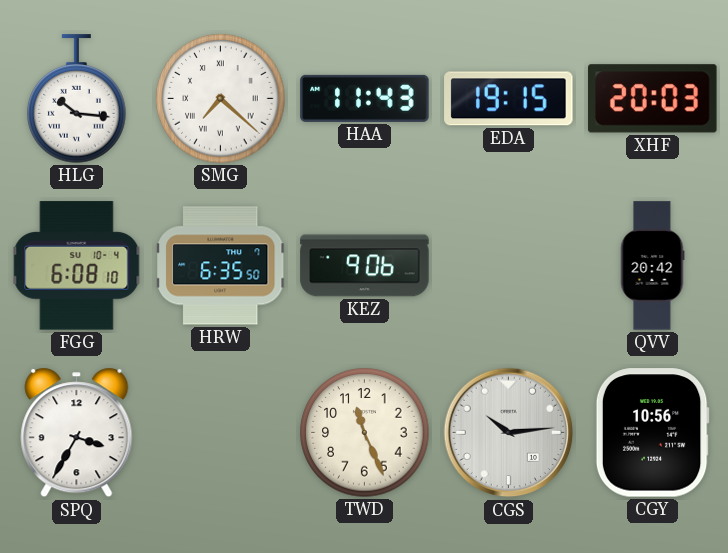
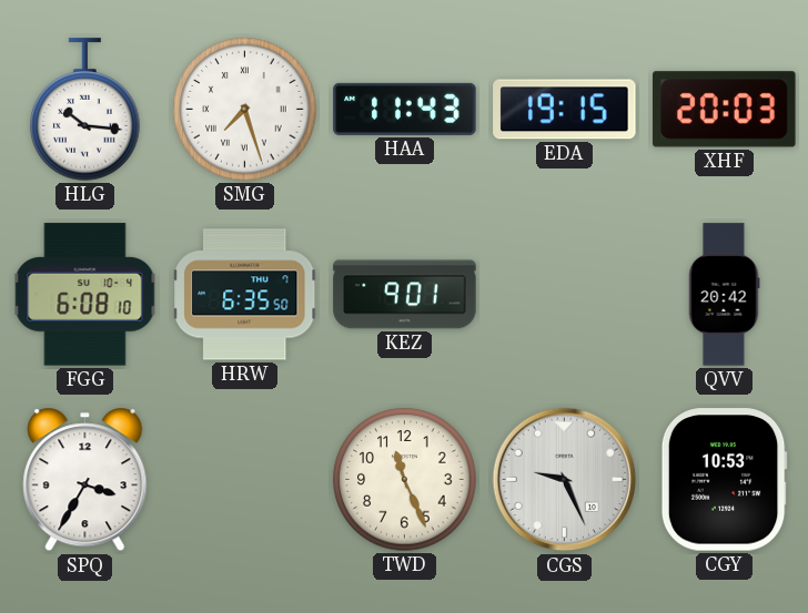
SMG: 7:22 -> 7:27 (245, 110)
KEZ: 9:06 -> 9:01 (405, 295)
CGS: 10:14 -> 9:26 (565, 480)
CGY: 10:56 -> 10:53 (724, 480)
